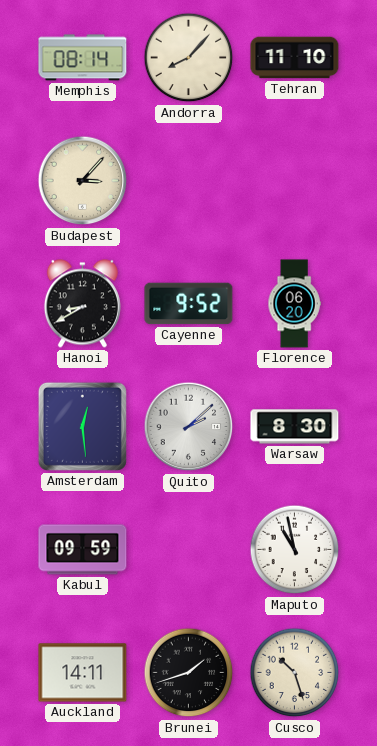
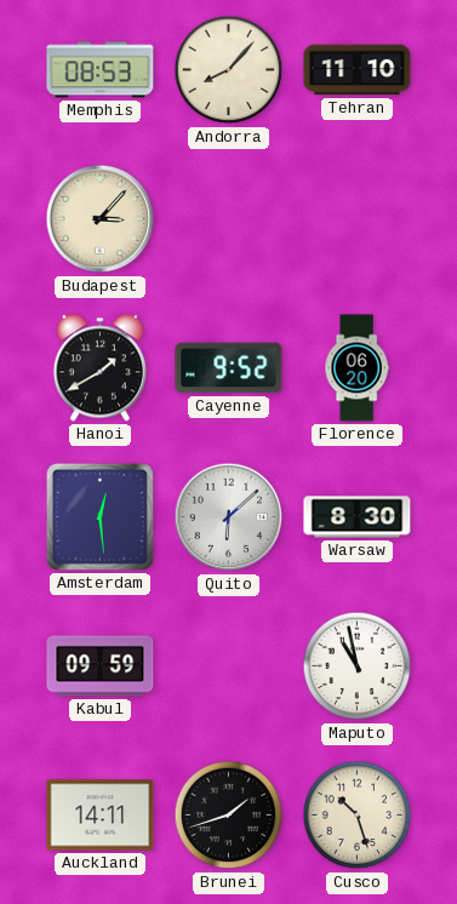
Memphis: 08:14 -> 08:53 (101, 70)
Hanoi: 8:40 -> 1:40 (99, 368)
Quito: 2:08 -> 6:08 (229, 517)
